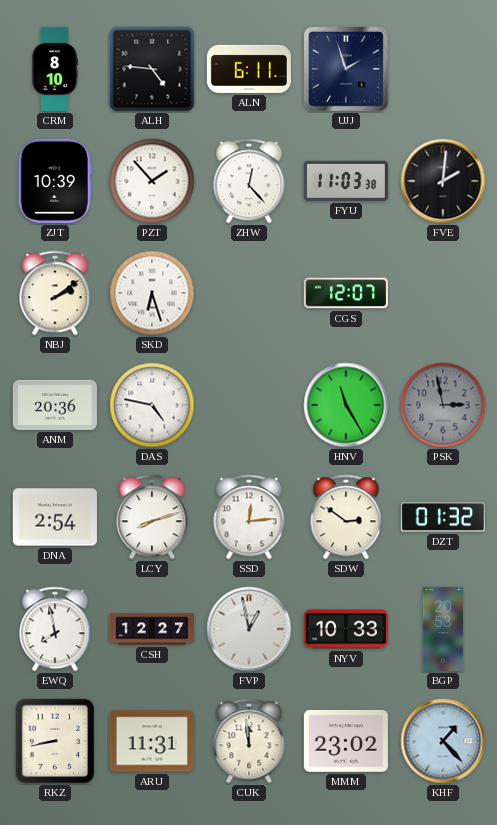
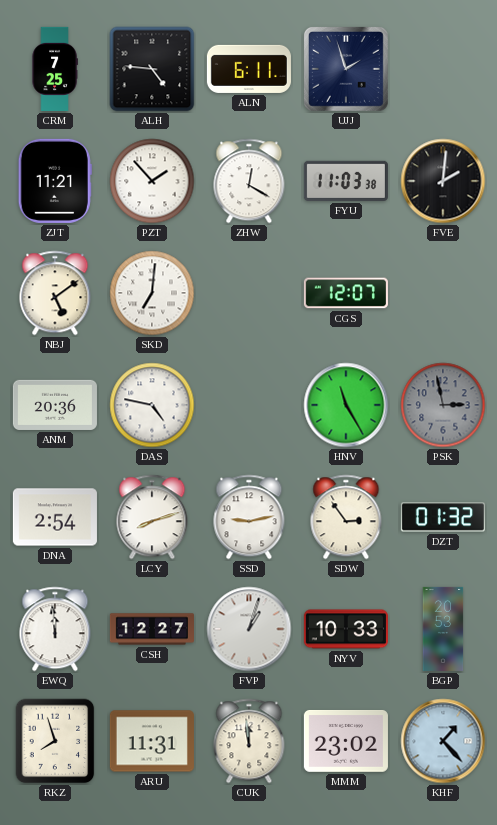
CRM: 8:10 -> 7:25 (55, 69)
ZJT: 10:39 -> 11:21 (55, 181)
ZHW: 12:23 -> 12:20 (249, 181)
NBJ: 2:09 -> 5:09 (55, 293)
SKD: 6:27 -> 7:01 (152, 293)
SSD: 12:14 -> 9:13 (249, 517)
SDW: 2:51 -> 2:54 (346, 517)
EWQ: 7:58 -> 11:59 (55, 629)
FVP: 12:58 -> 1:03 (249, 629)
RKZ: 8:43 -> 7:57 (55, 741)
